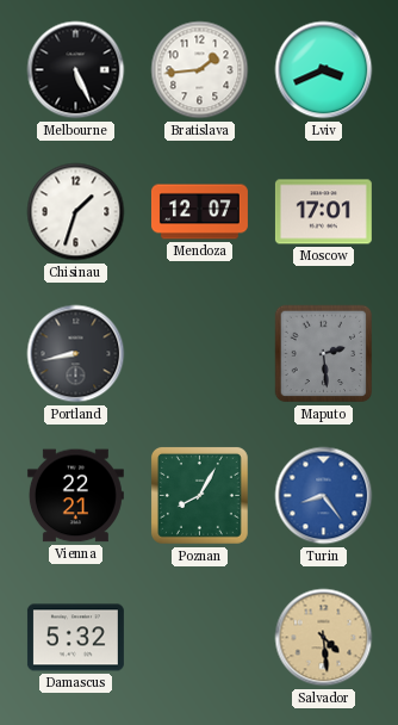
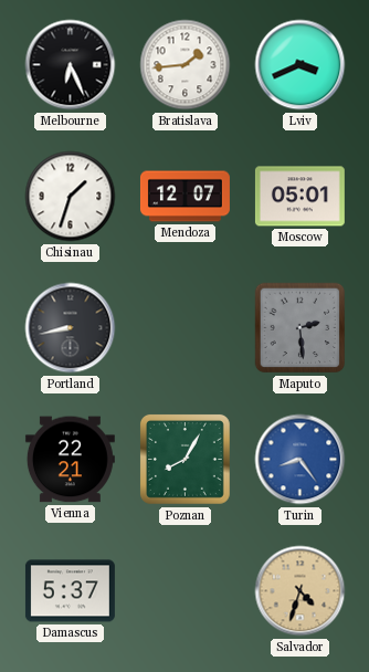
Melbourne: 5:26 -> 6:26 (71, 65)
Moscow: 17:01 -> 05:01 (299, 197)
Damascus: 5:32 -> 5:37 (70, 591)
Salvador: 4:29 -> 4:33 (301, 591)
